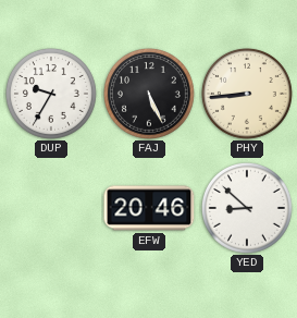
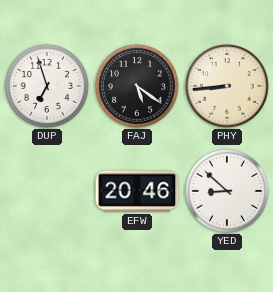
DUP: 9:35 -> 6:57 (48, 87)
FAJ: 5:26 -> 5:21 (138, 87)
